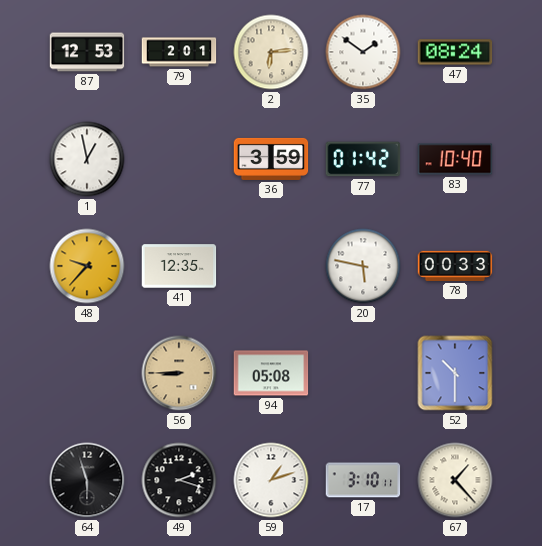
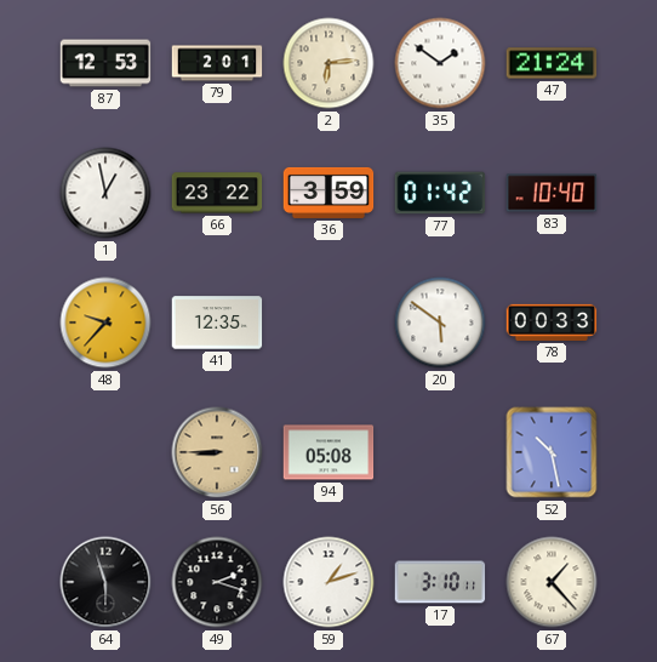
47: 08:24 -> 21:24 (552, 63)
66: none -> 23:22 (217, 193)
20: 5:47 -> 5:51 (440, 323)
52: 10:30 -> 10:28 (552, 452)
